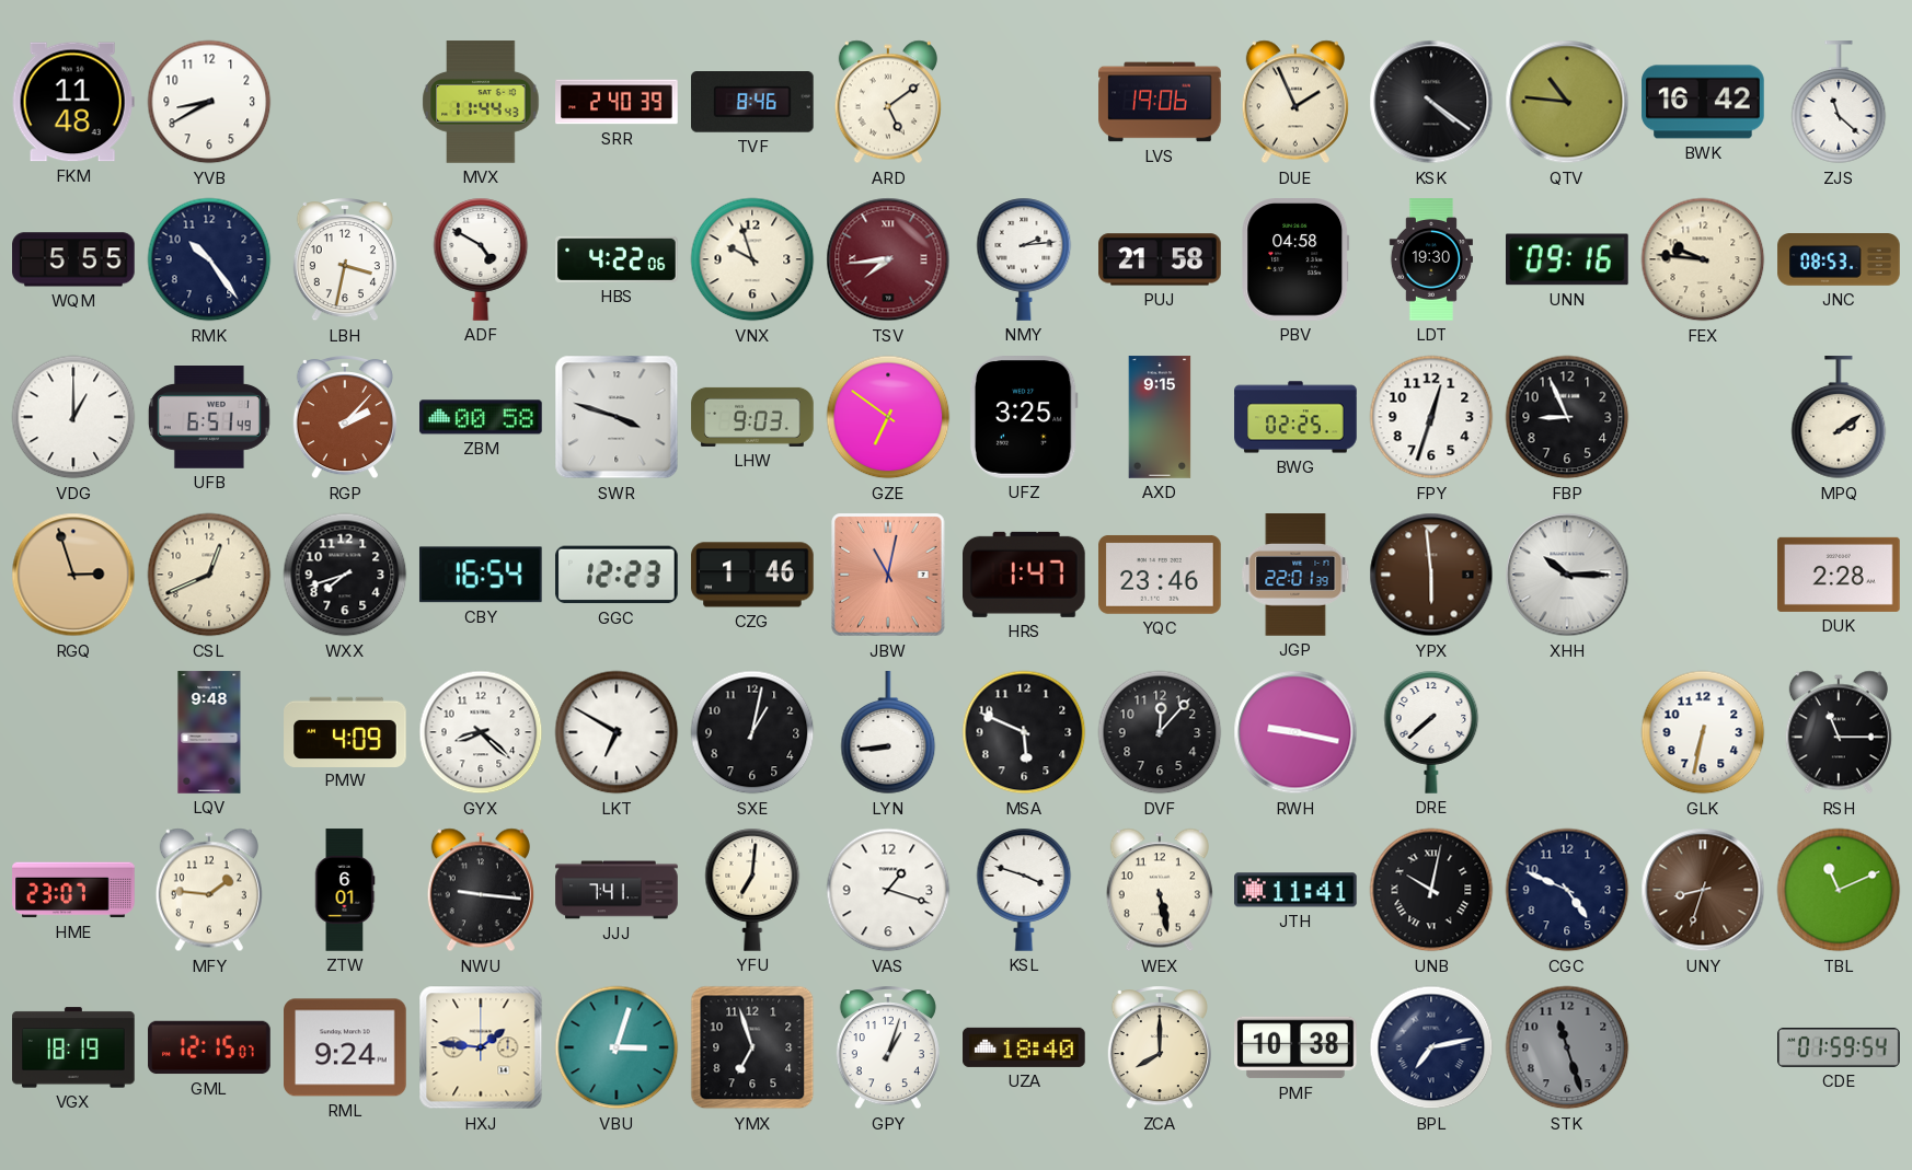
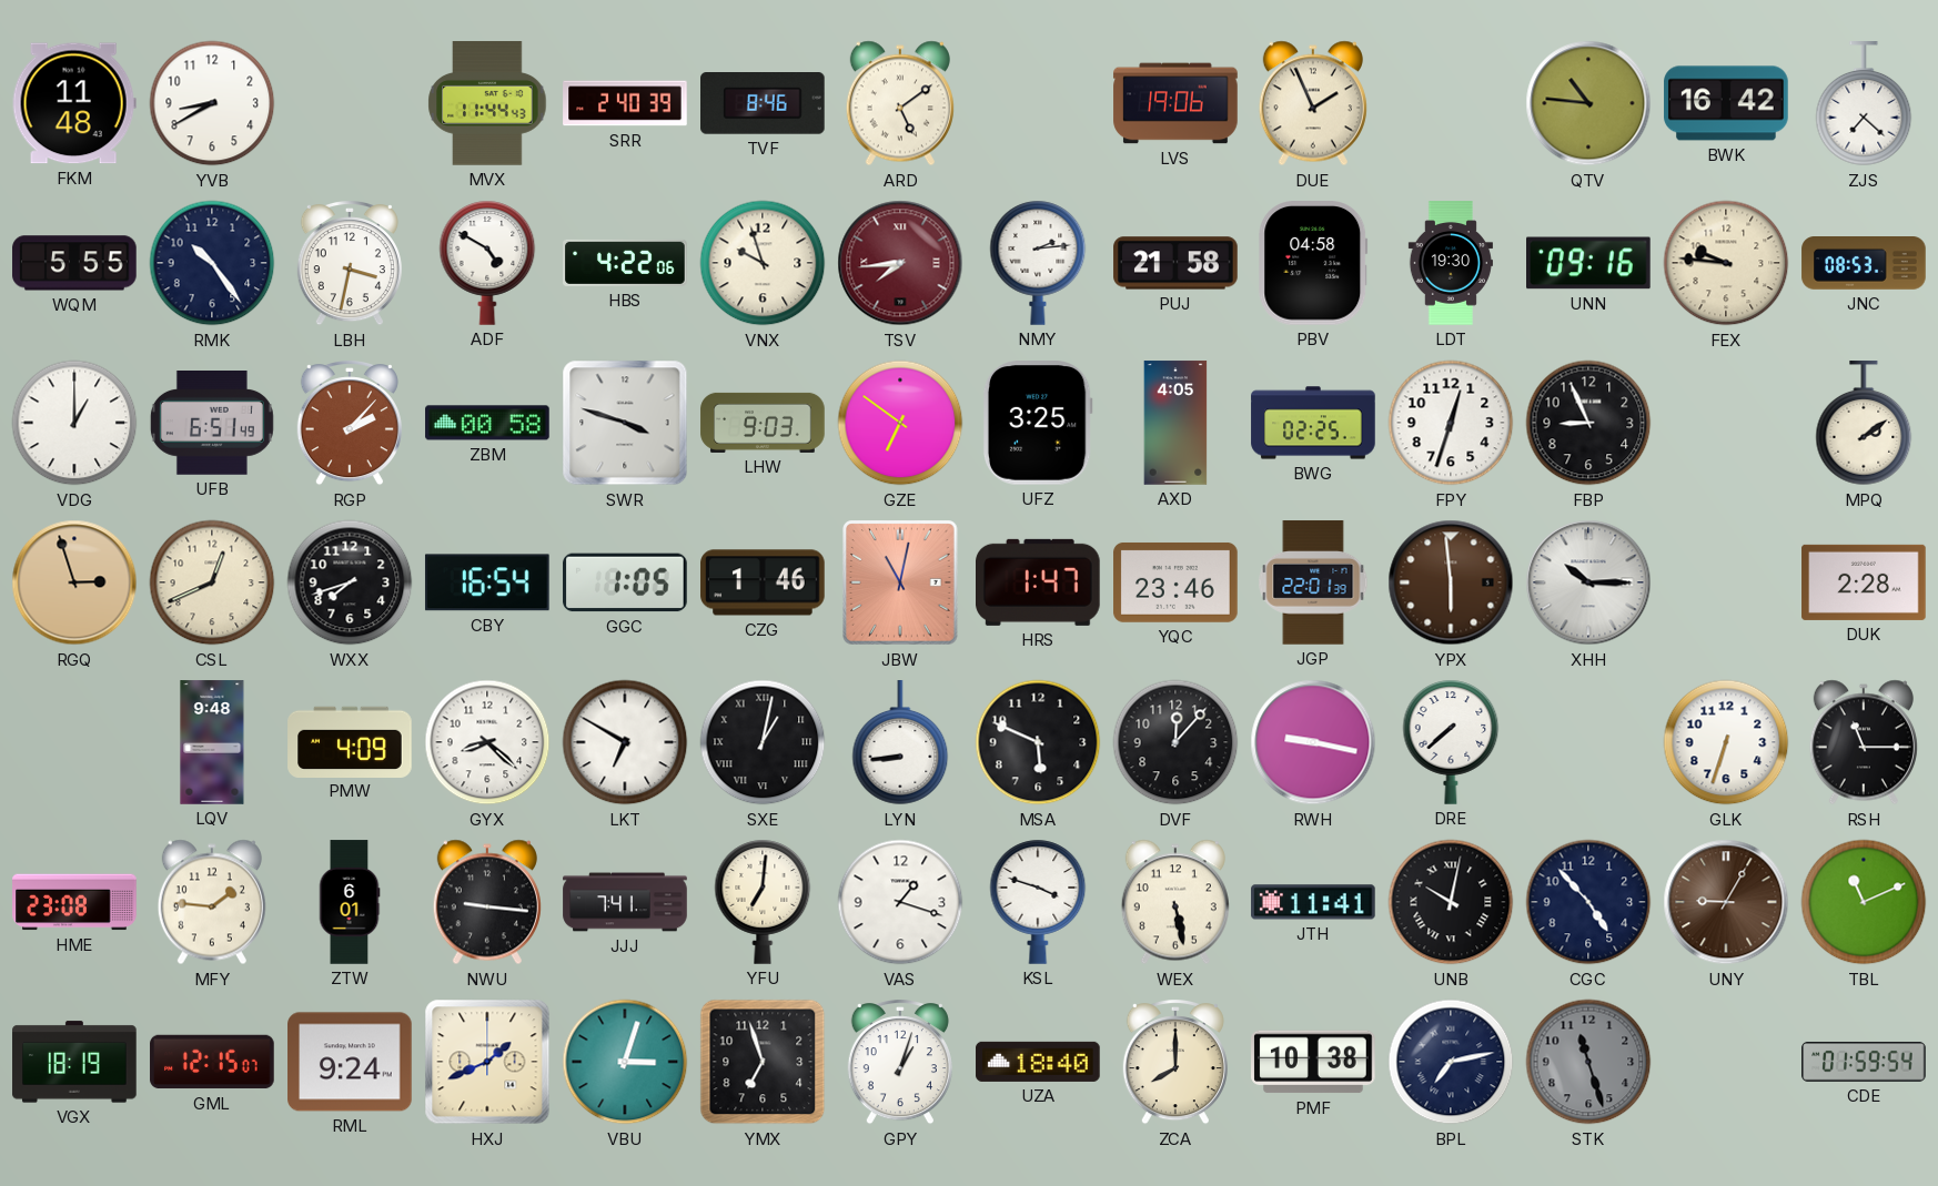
KSK: 4:21 -> none (1431, 102)
ZJS: 11:22 -> 7:22 (1864, 104)
AXD: 9:15 -> 4:05 (1175, 423)
GGC: 12:23 -> 1:05 (625, 582)
SXE numerals: Arabic -> Roman (763, 742)
GLK: 6:32 -> 6:33 (1726, 742)
HME: 23:07 -> 23:08 (74, 902)
CGC: 4:49 -> 4:53 (1588, 902)
UNY: 8:33 -> 9:05 (1726, 902)
HXJ: 1:46 -> 1:41 (487, 1062)
